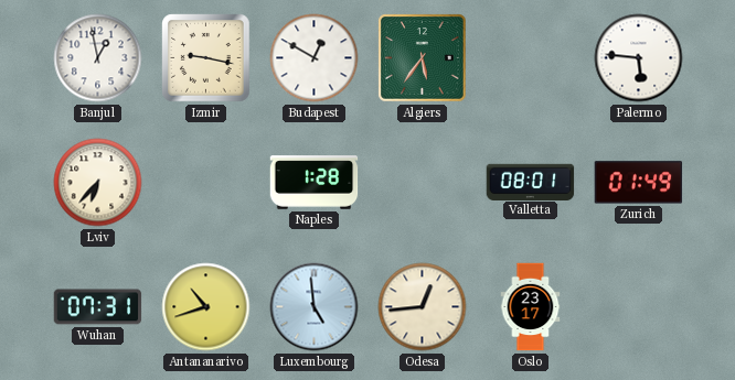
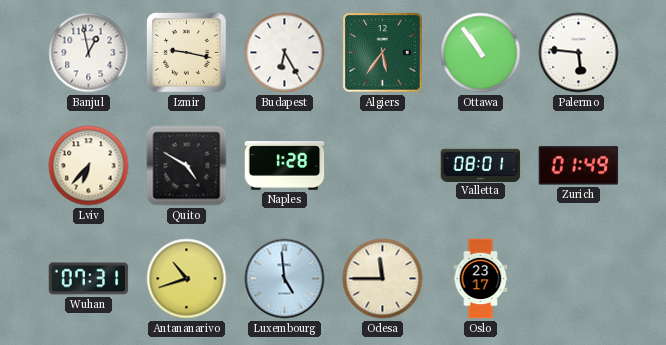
Budapest: 12:50 -> 6:25 (285, 53)
Ottawa: none -> 10:54 (481, 53)
Quito: none -> 4:50 (187, 166)
Odesa: 12:44 -> 11:45 (383, 279)
